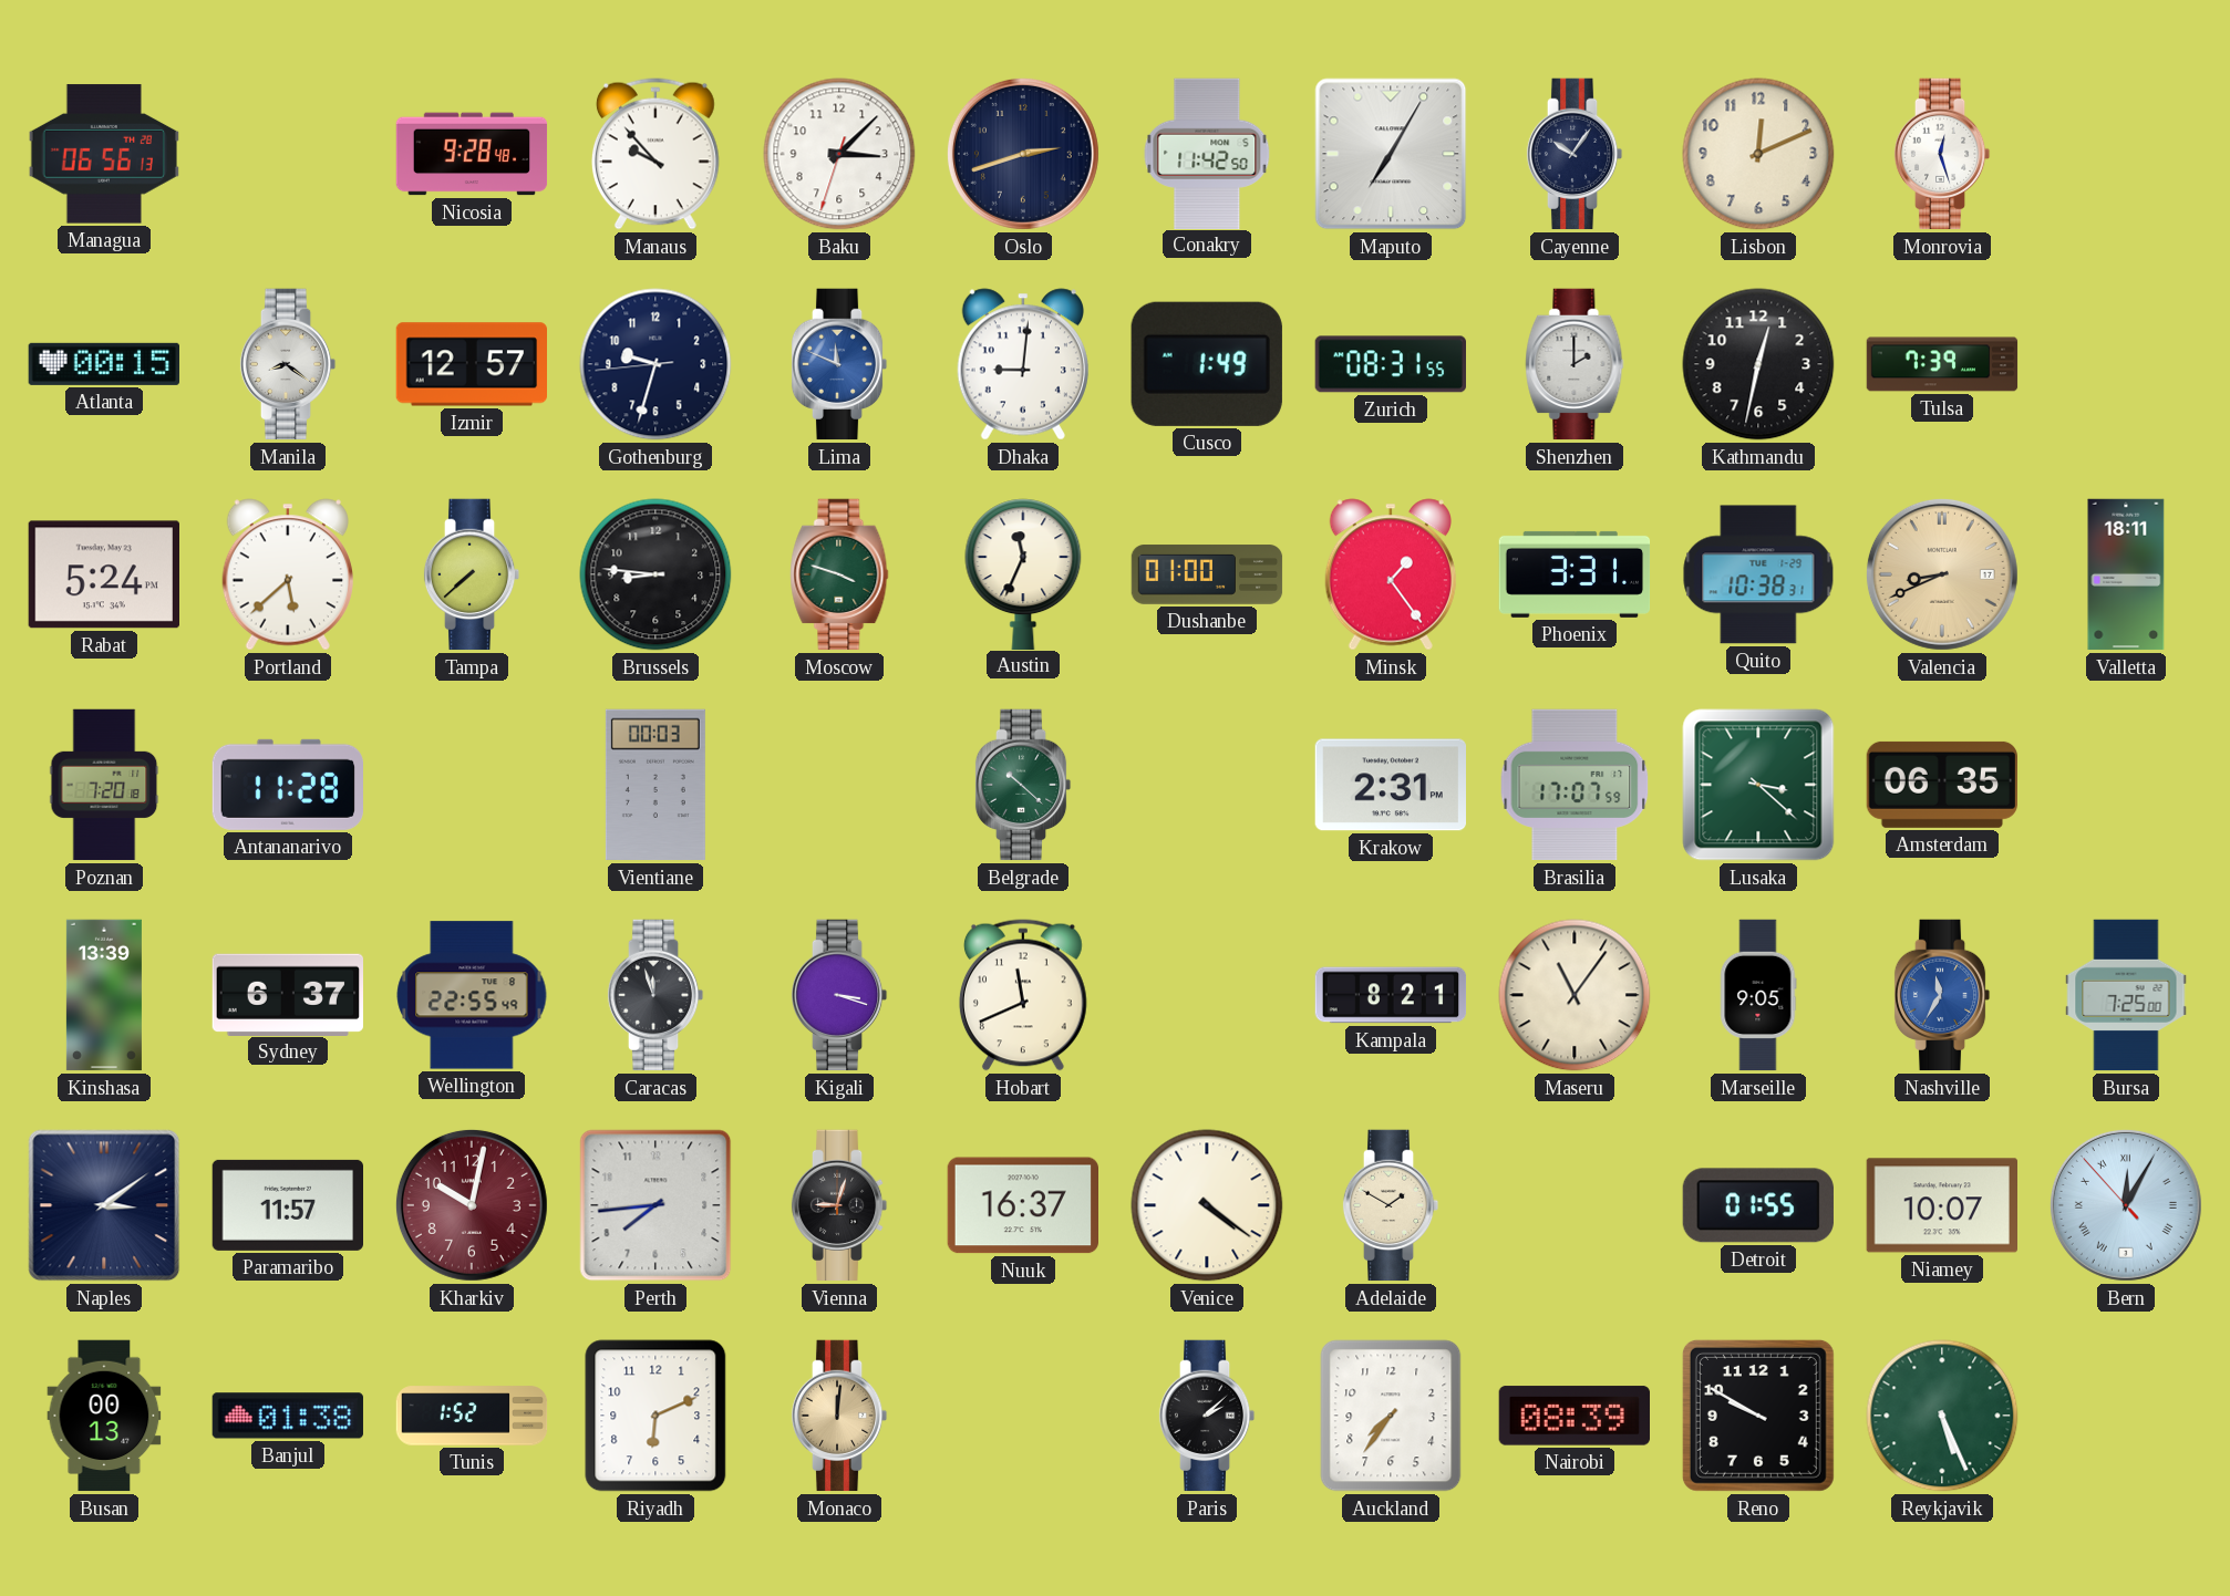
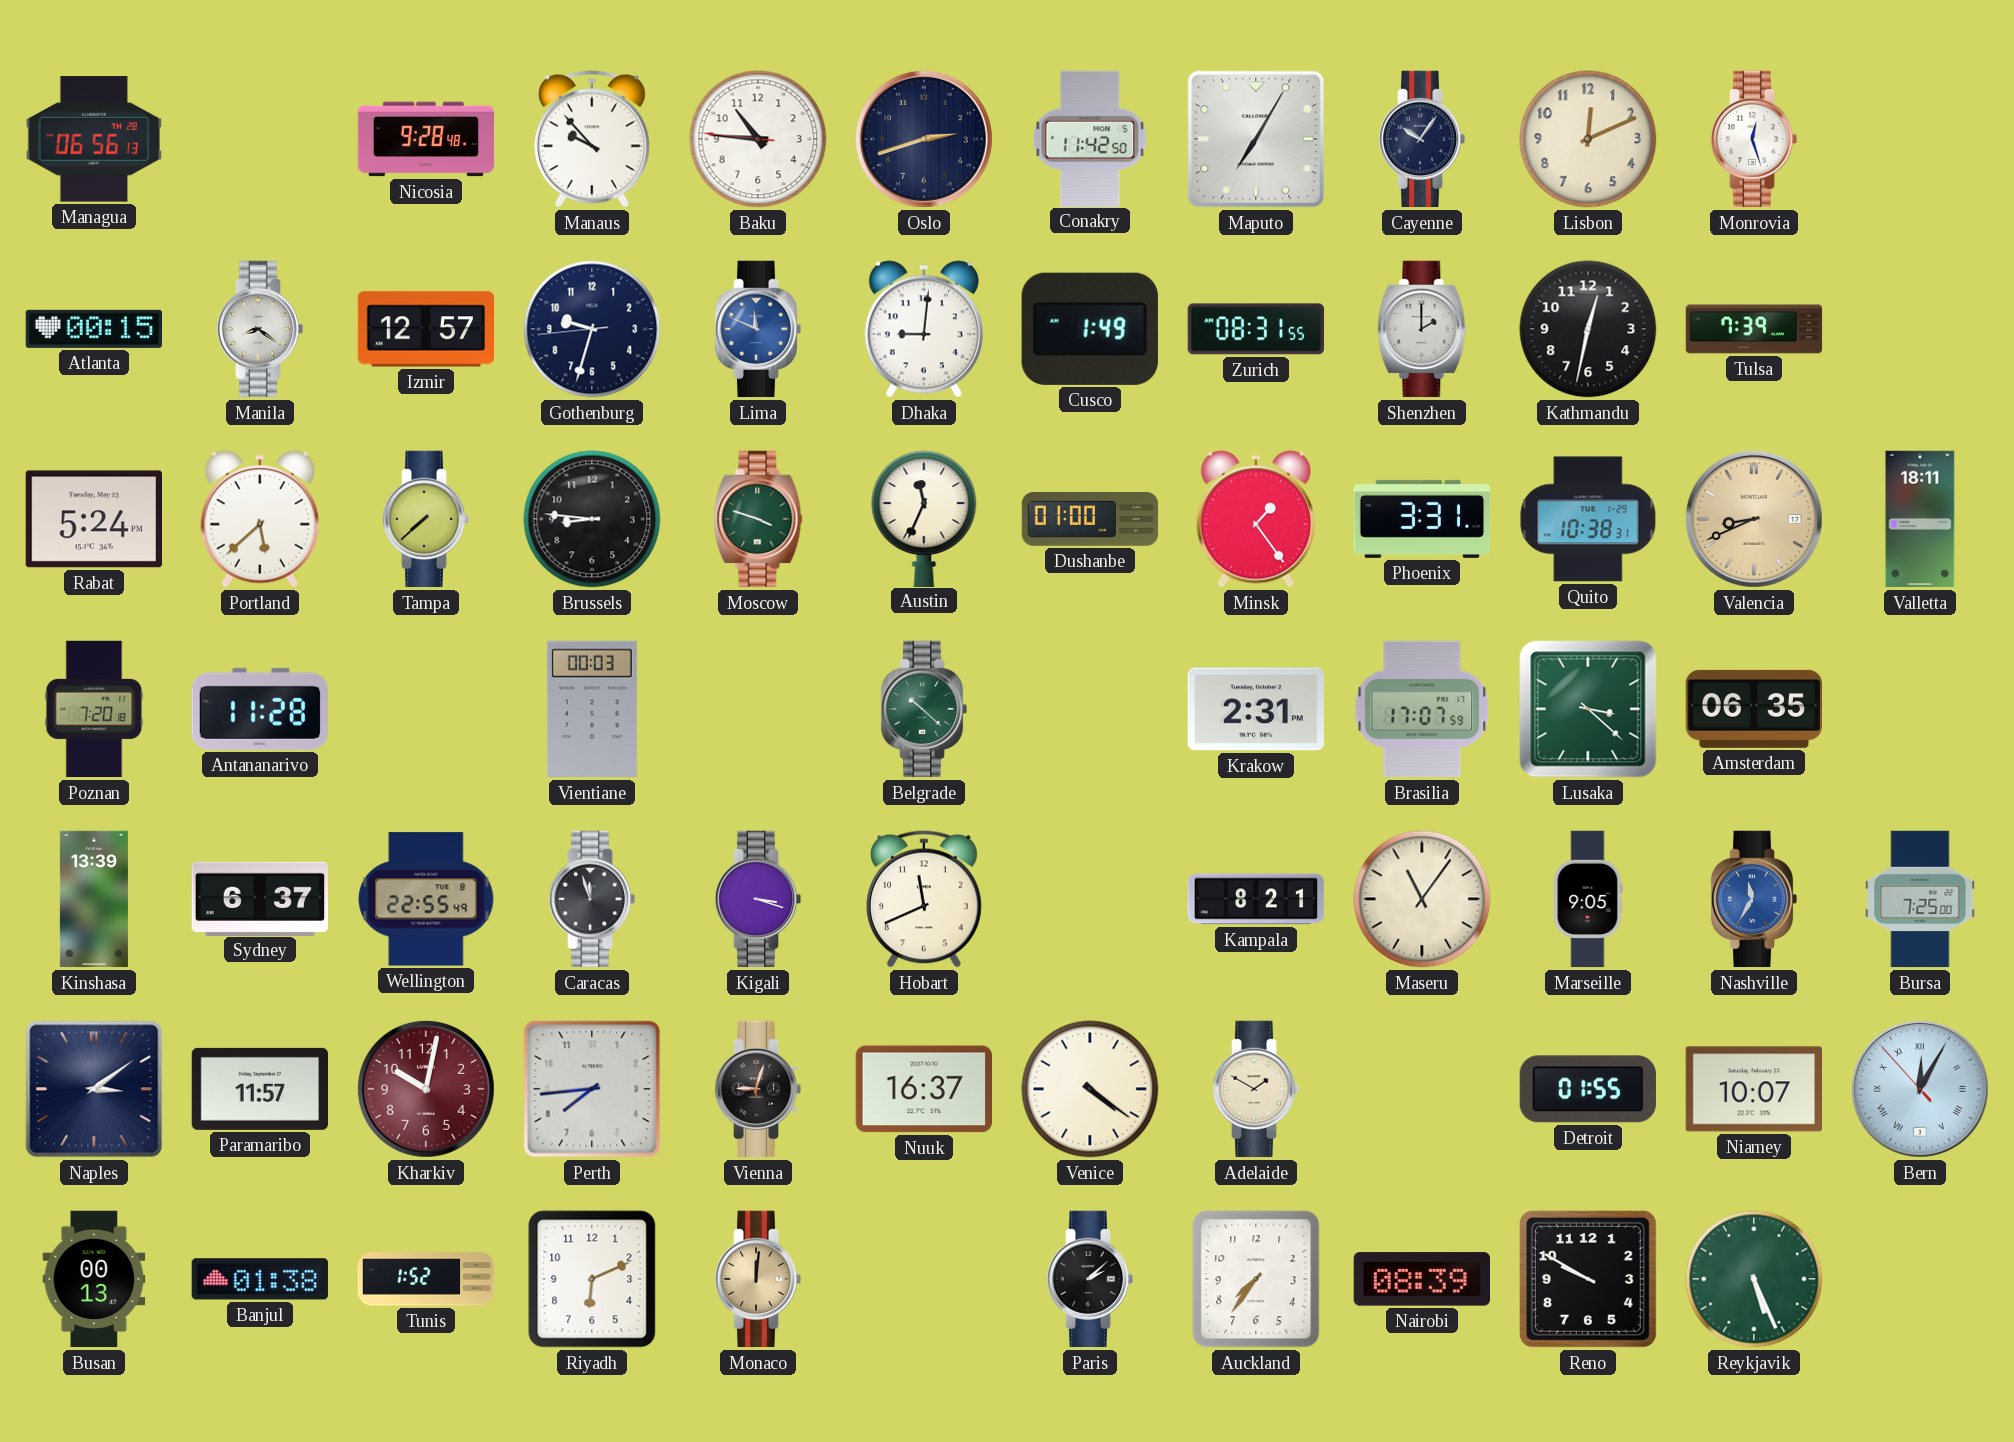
Baku: 3:07 -> 10:45 (758, 139)
